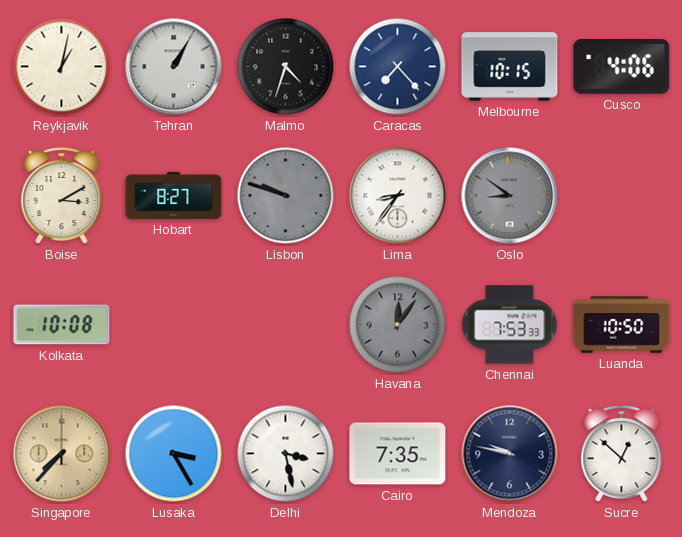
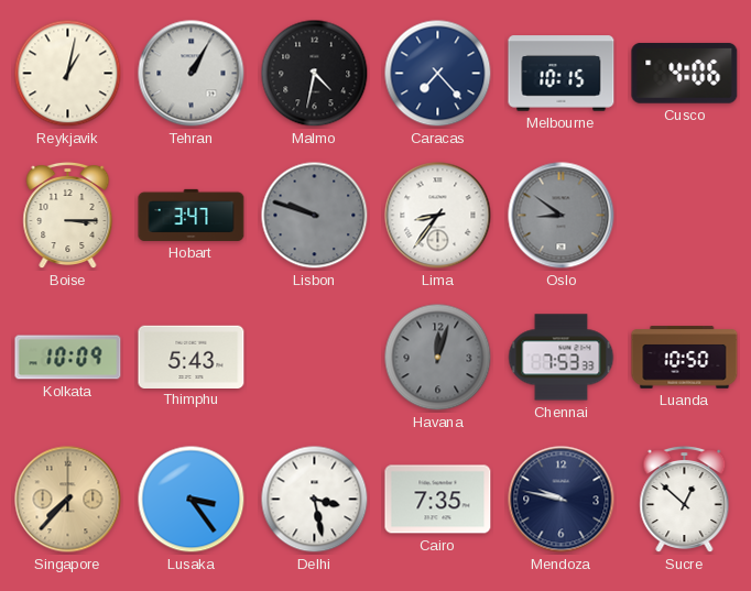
Malmo: 4:33 -> 4:32 (315, 74)
Boise: 3:10 -> 3:15 (68, 216)
Hobart: 8:27 -> 3:47 (192, 215)
Kolkata: 10:08 -> 10:09 (68, 358)
Thimphu: none -> 5:43 (192, 357)
Havana: 12:06 -> 12:03 (438, 358)
Lusaka: 3:25 -> 3:24 (192, 500)
